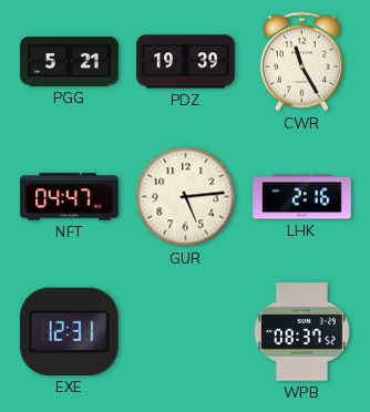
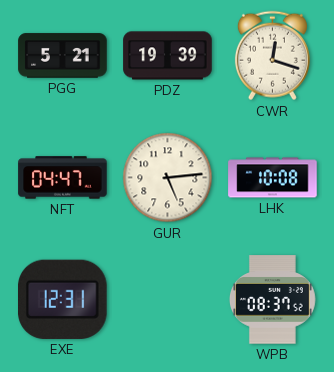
CWR: 11:25 -> 12:18 (272, 56)
LHK: 2:16 -> 10:08 (273, 178)
